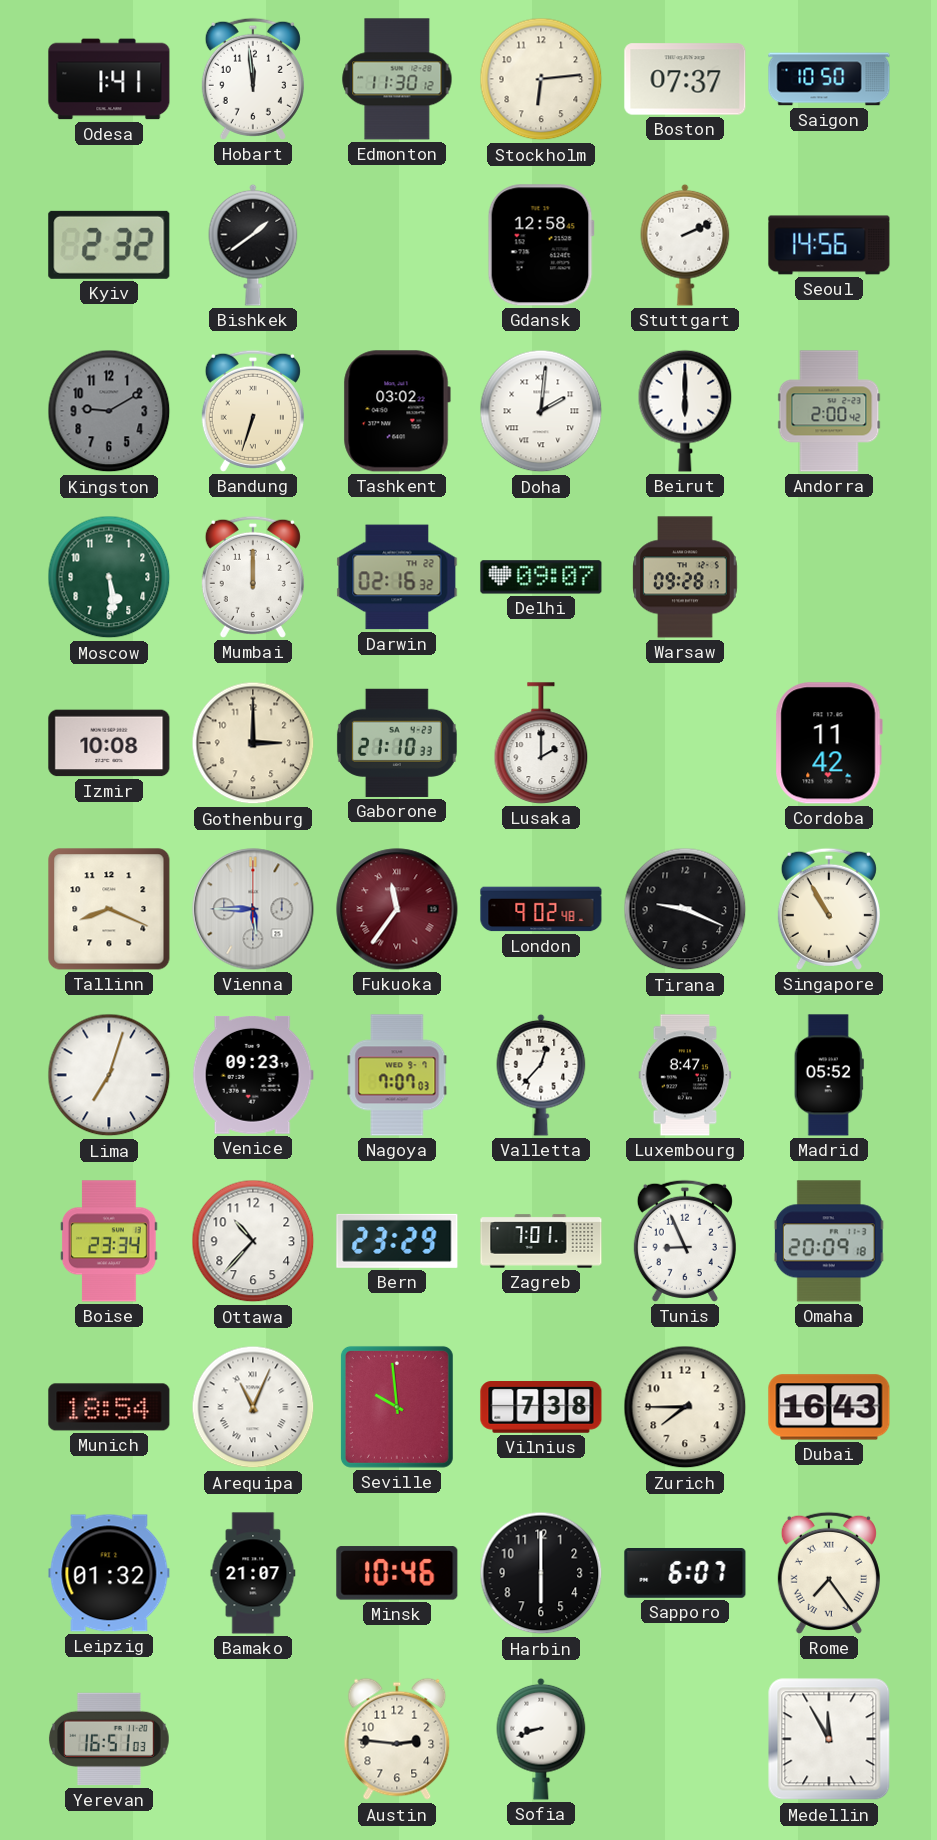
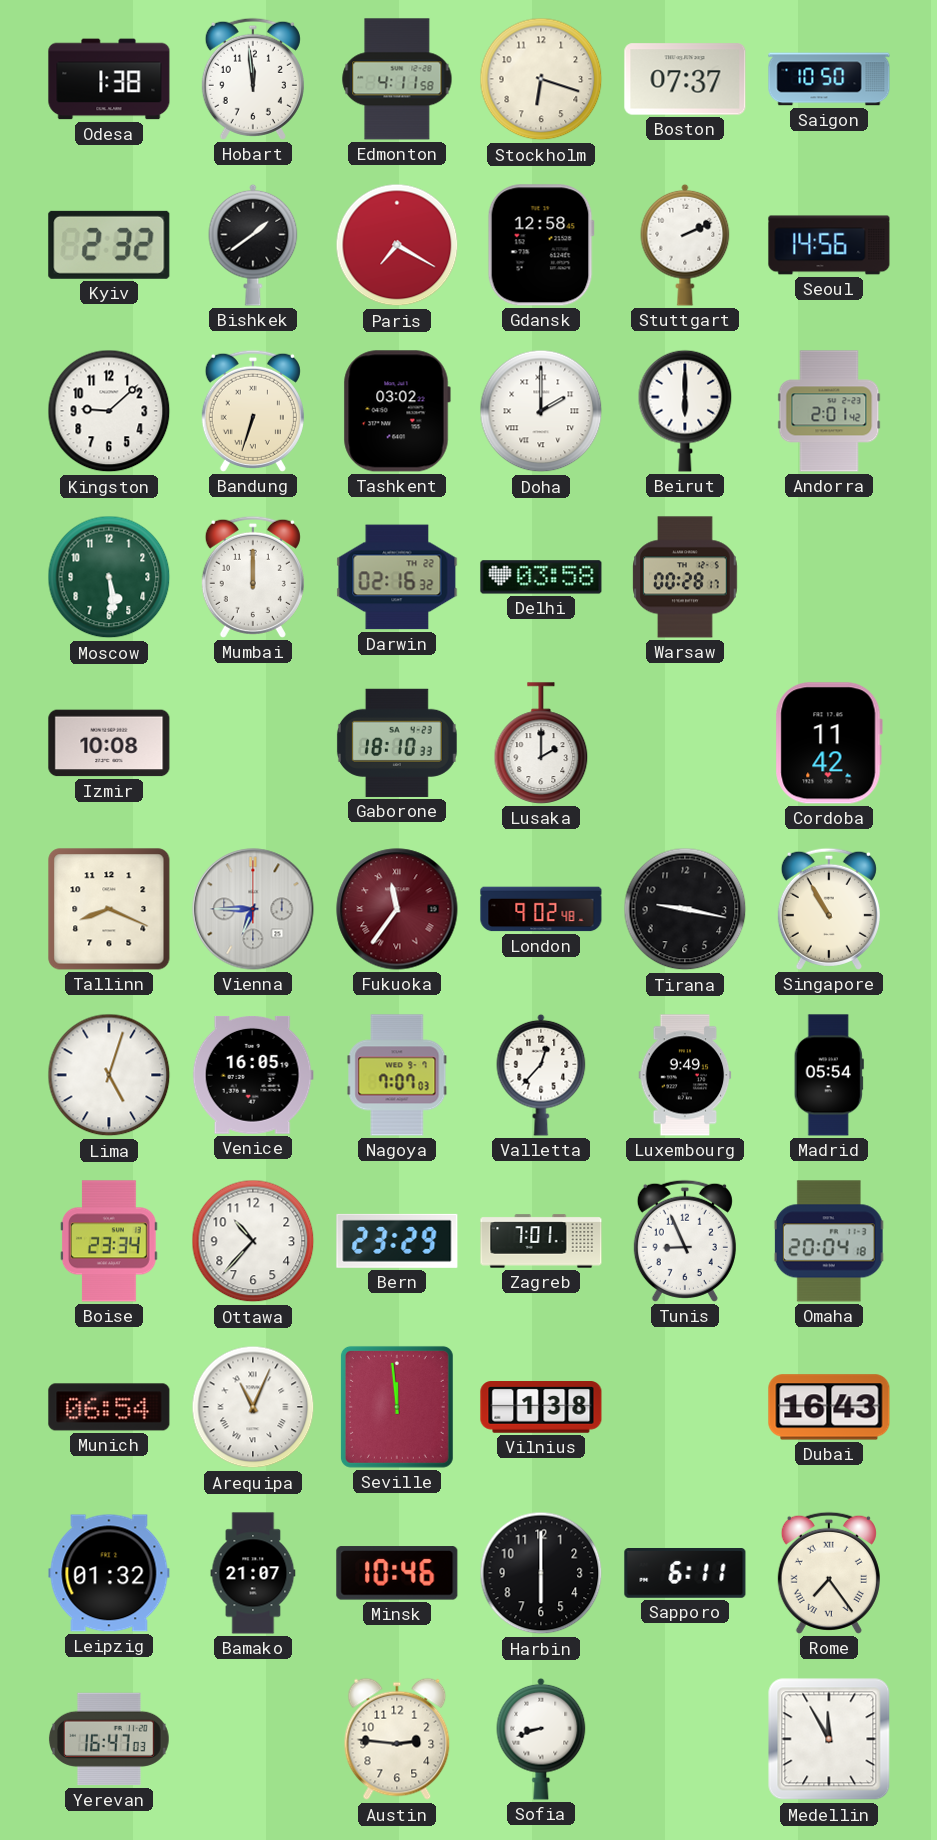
Odesa: 1:41 -> 1:38 (109, 79)
Edmonton: 11:30 -> 4:11 (397, 79)
Stockholm: 6:14 -> 6:18 (541, 79)
Paris: none -> 7:20 (397, 245)
Kingston: 9:10 -> 9:08 (109, 411)
Kingston dial: grey -> white (109, 411)
Doha: 2:01 -> 2:00 (541, 411)
Andorra: 2:00 -> 2:01 (829, 411)
Delhi: 09:07 -> 03:58 (541, 577)
Warsaw: 09:28 -> 00:28 (685, 577)
Gothenburg: 3:00 -> none (253, 743)
Gaborone: 21:10 -> 18:10 (397, 743)
Vienna: 5:45 -> 6:45 (253, 909)
Tirana: 9:19 -> 9:17 (685, 909)
Lima: 7:03 -> 5:03 (109, 1075)
Venice: 09:23 -> 16:05 (253, 1075)
Luxembourg: 8:47 -> 9:49 (685, 1075)
Madrid: 05:52 -> 05:54 (829, 1075)
Omaha: 20:09 -> 20:04 (829, 1241)
Munich: 18:54 -> 06:54 (109, 1407)
Seville: 9:59 -> 11:59 (397, 1407)
Vilnius: 7:38 -> 1:38 (541, 1407)
Zurich: 7:45 -> none (685, 1407)
Sapporo: 6:07 -> 6:11 (685, 1573)
Yerevan: 16:51 -> 16:47 (109, 1739)
